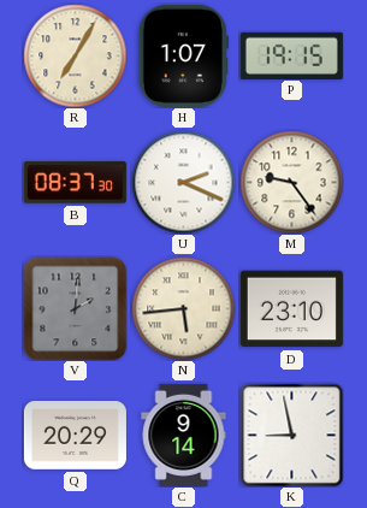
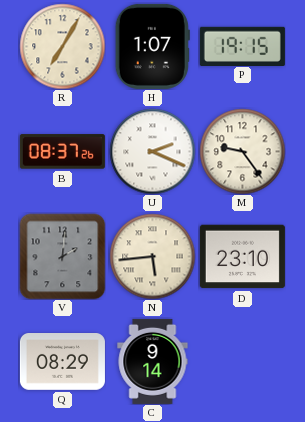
B: 08:37:30 -> 08:37:26 (62, 152)
Q: 20:29 -> 08:29 (62, 362)
K: 8:58 -> none (291, 435)
